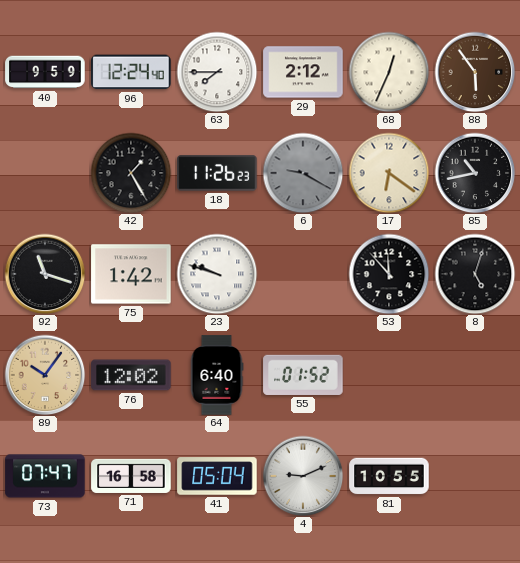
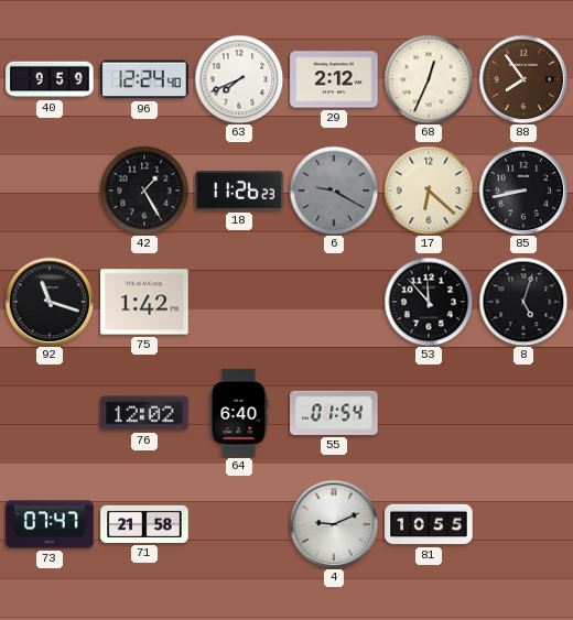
63: 7:45 -> 7:41 (239, 79)
88: 5:54 -> 7:54 (523, 79)
17: 6:21 -> 6:22 (429, 191)
85: 10:43 -> 8:43 (523, 191)
23: 9:48 -> none (217, 274)
89: 10:06 -> none (45, 375)
55: 01:52 -> 01:54 (334, 413)
71: 16:58 -> 21:58 (144, 524)
41: 05:04 -> none (217, 476)
